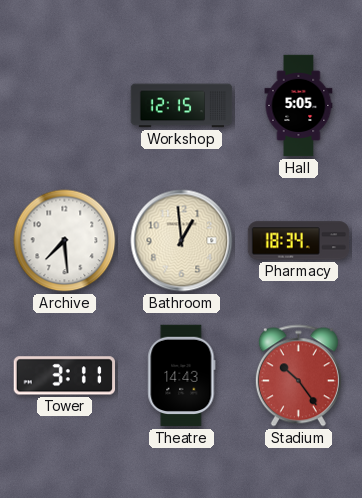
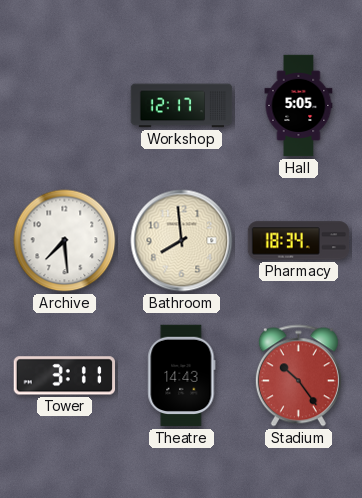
Workshop: 12:15 -> 12:17 (182, 106)
Bathroom: 12:59 -> 7:59 (182, 241)
